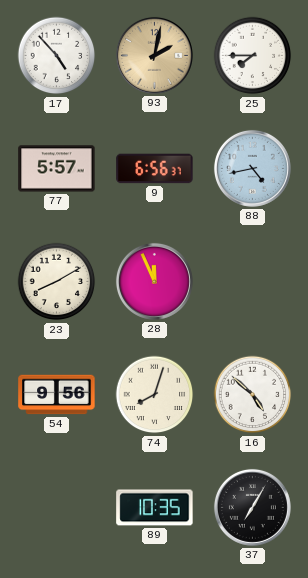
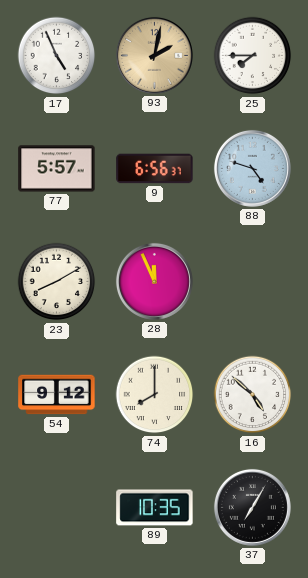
17: 4:53 -> 4:56 (57, 56)
88: 4:43 -> 4:48 (252, 168)
54: 9:56 -> 9:12 (57, 395)
74: 8:03 -> 8:00 (155, 395)
